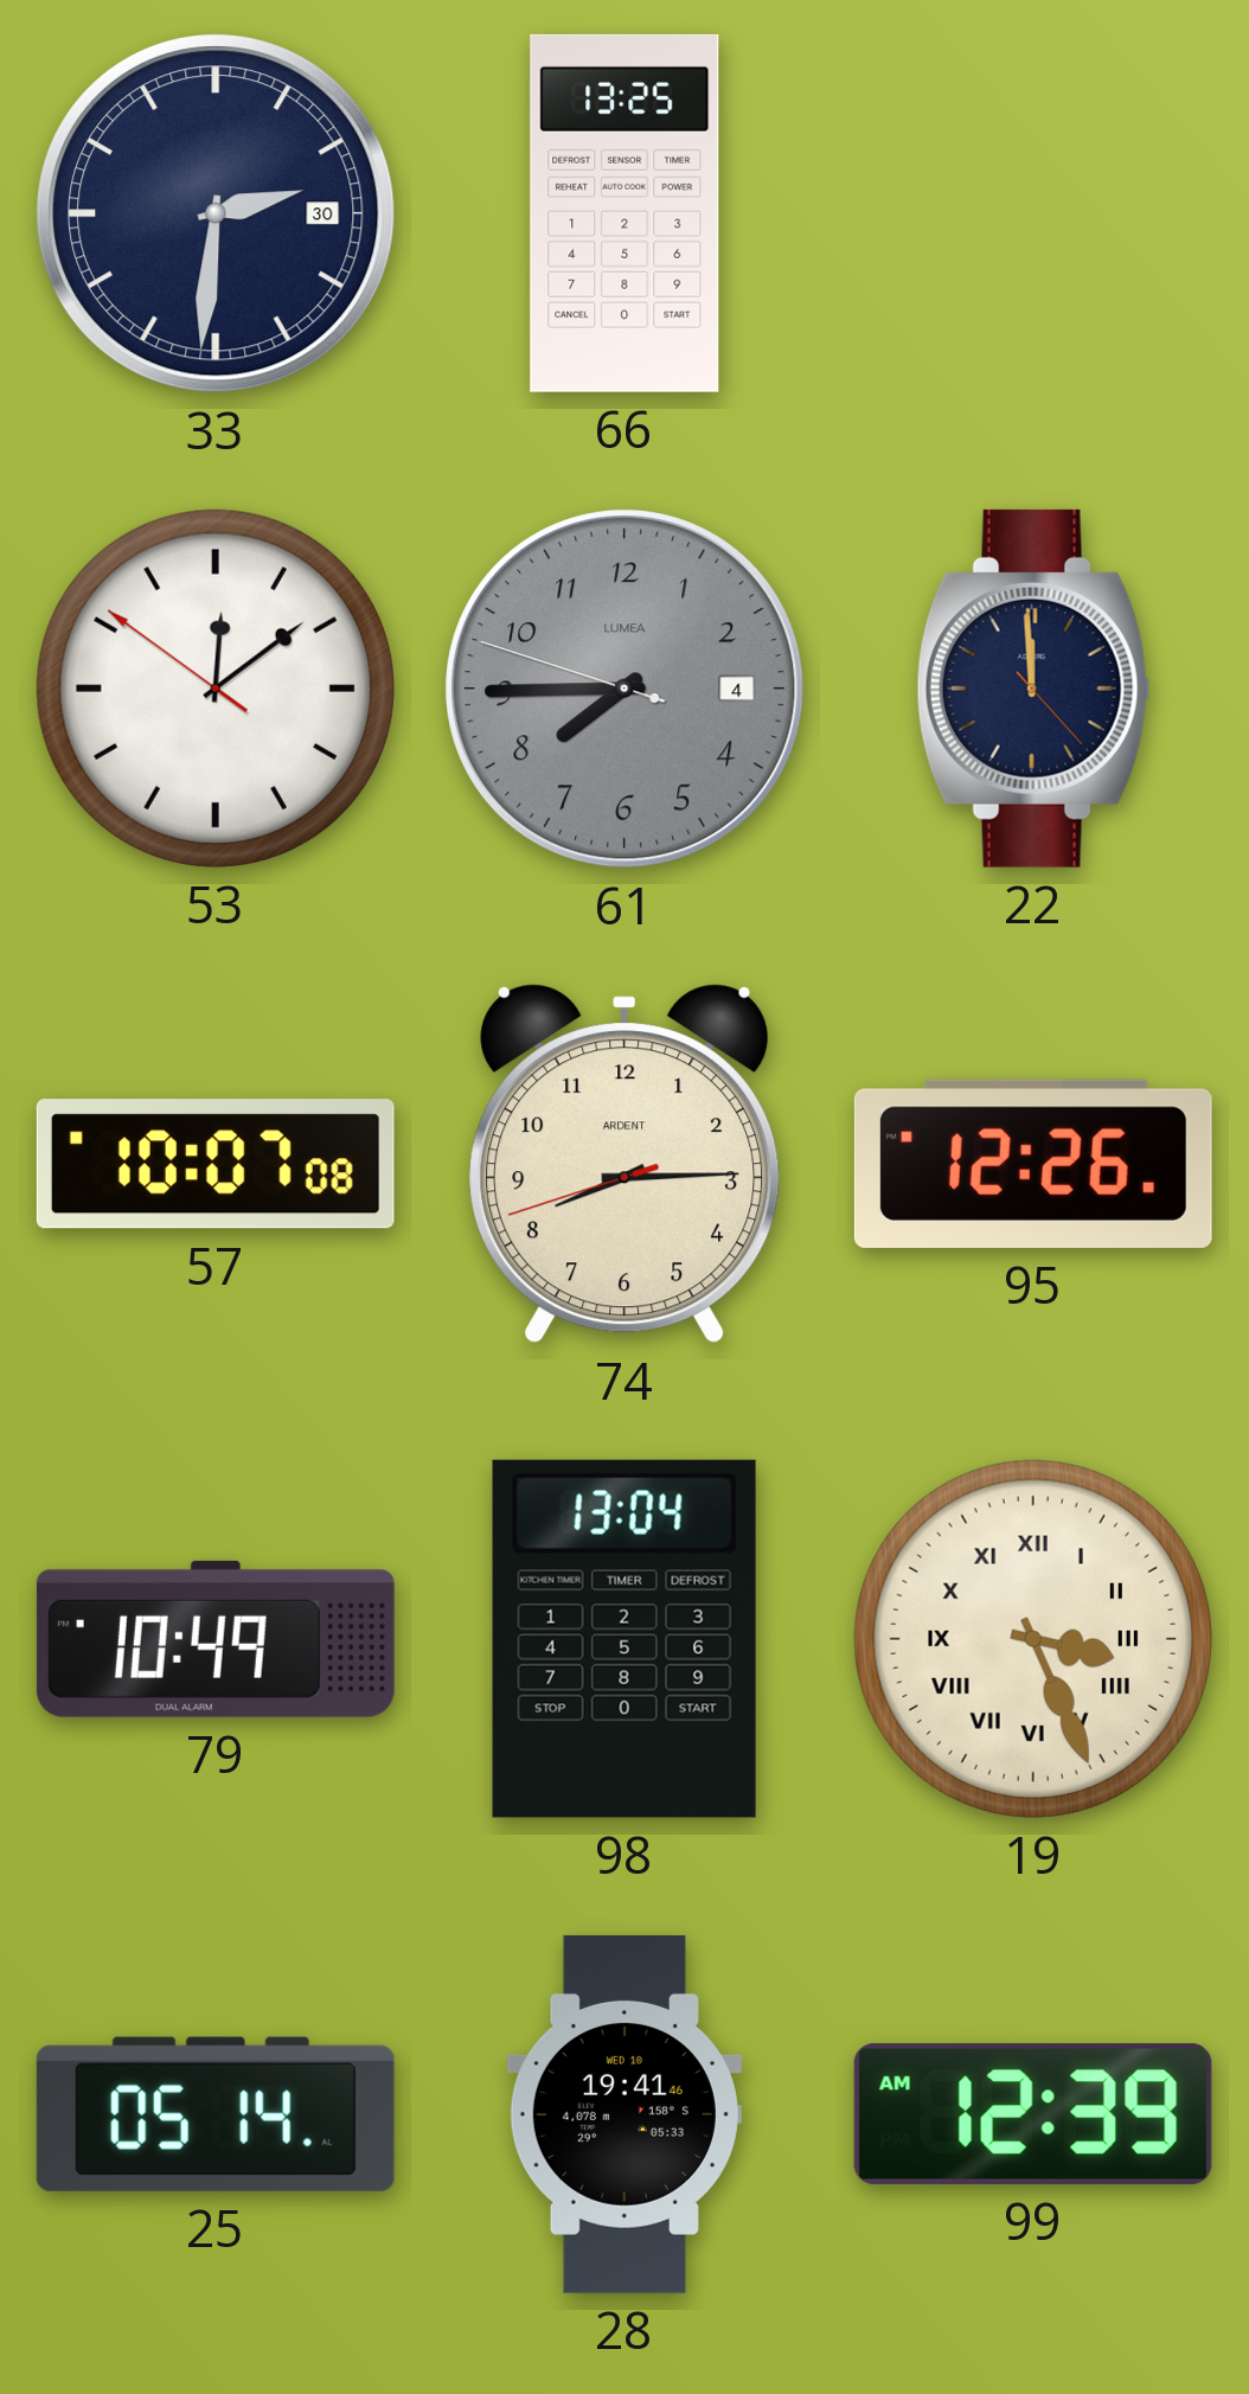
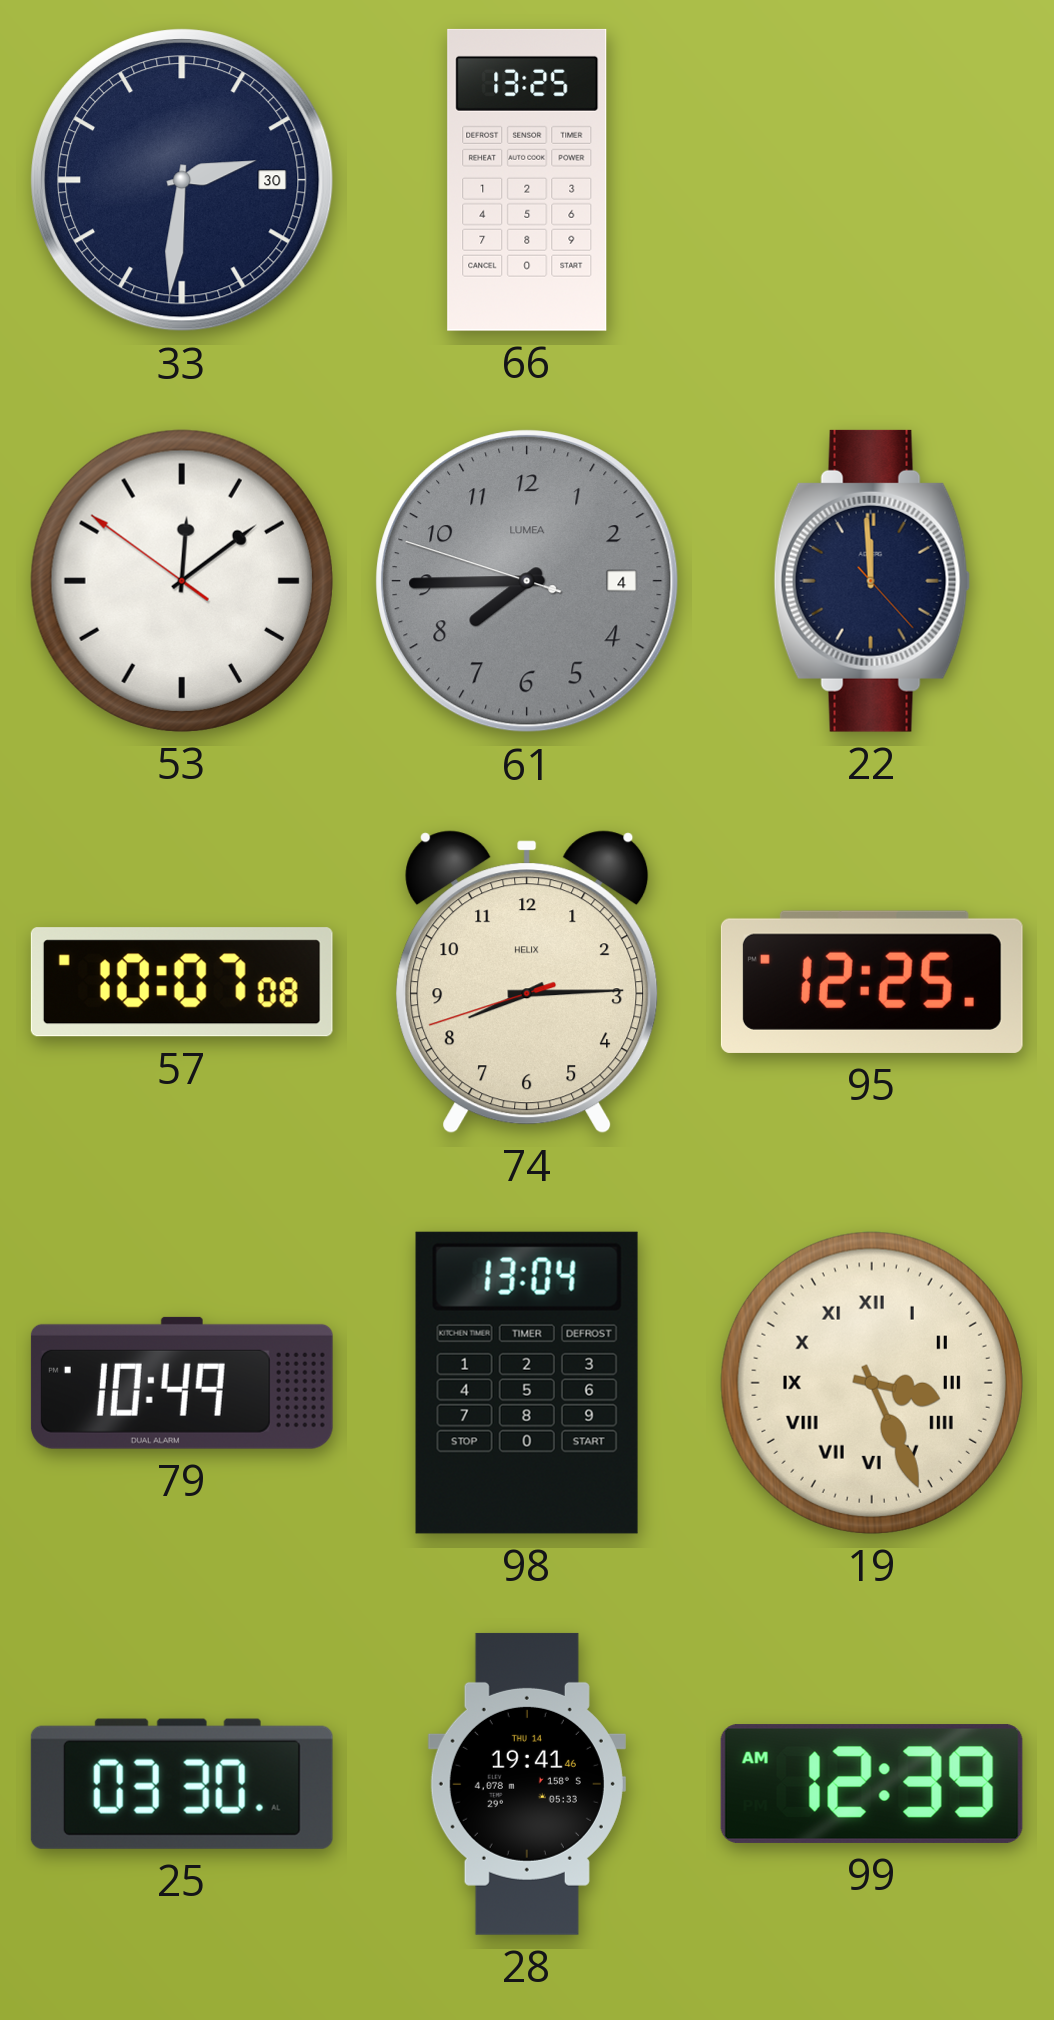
74 brand: ARDENT -> HELIX (527, 982)
95: 12:26 -> 12:25 (872, 982)
25: 05:14 -> 03:30 (182, 1784)
28 date: WED 10 -> THU 14 (527, 1784)
